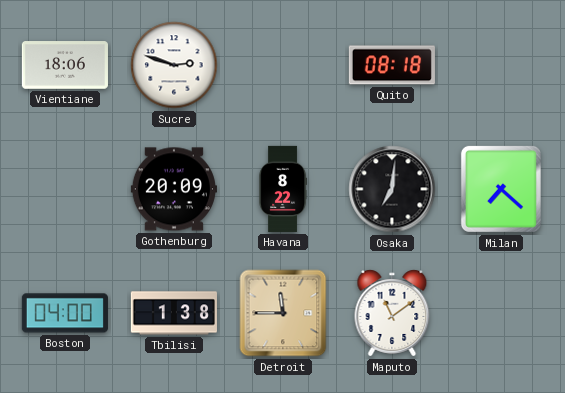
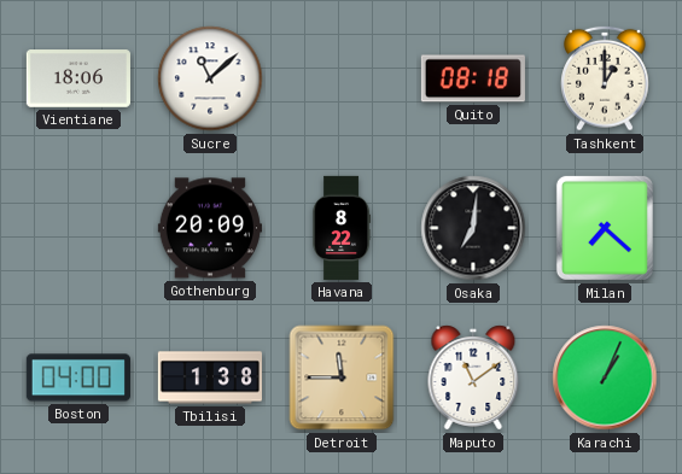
Sucre: 2:48 -> 11:08 (210, 78)
Tashkent: none -> 1:00 (606, 78)
Karachi: none -> 1:04 (605, 378)
